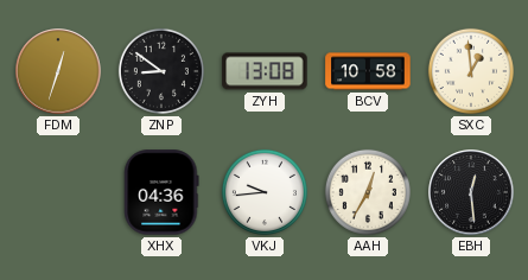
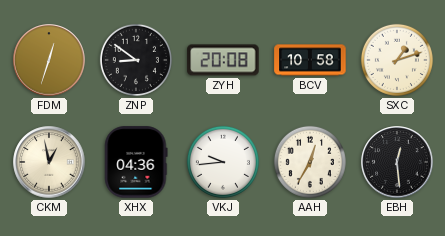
ZYH: 13:08 -> 20:08 (223, 60)
SXC: 12:59 -> 1:12 (397, 60)
CKM: none -> 12:58 (49, 162)
